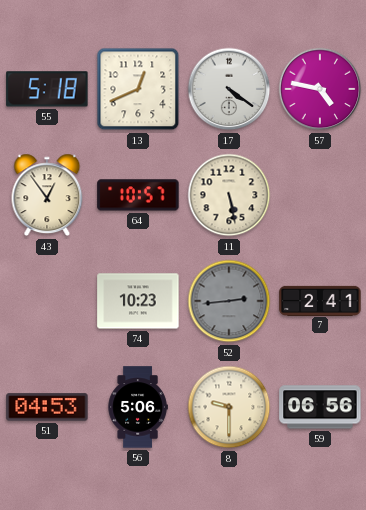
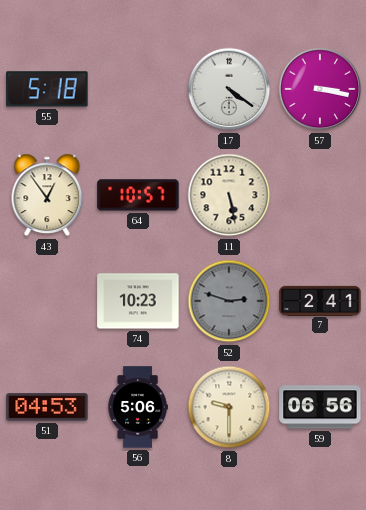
13: 12:41 -> none (138, 89)
57: 4:47 -> 3:17 (320, 89)
52: 2:44 -> 2:48 (229, 301)
